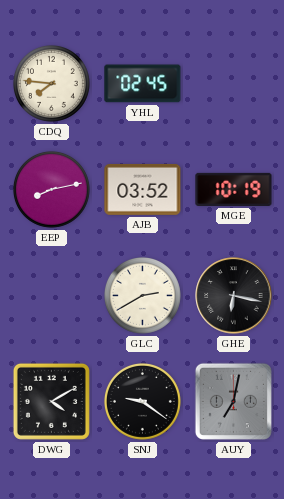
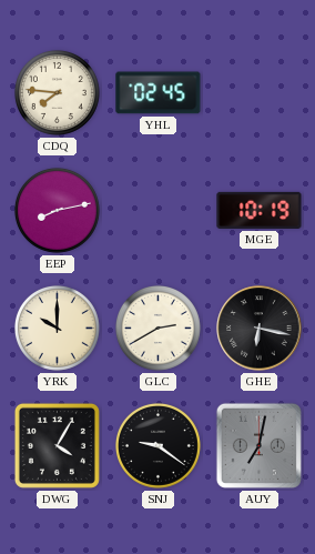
AJB: 03:52 -> none (143, 189)
YRK: none -> 10:00 (57, 328)
DWG: 4:10 -> 4:05 (57, 445)
